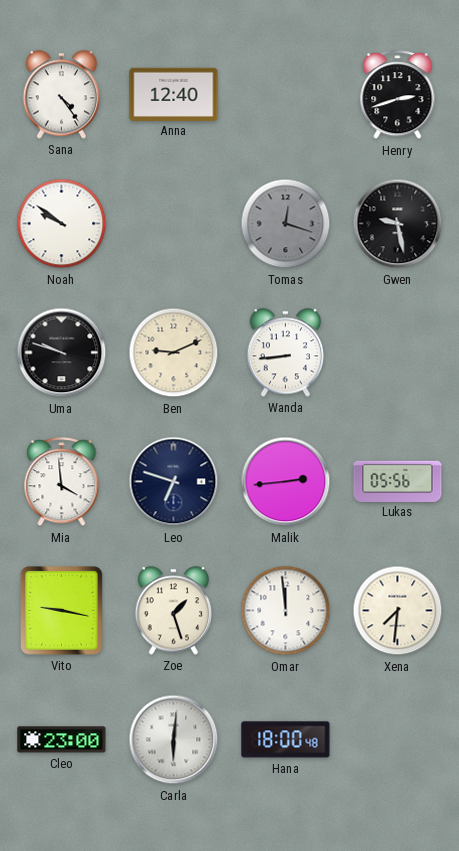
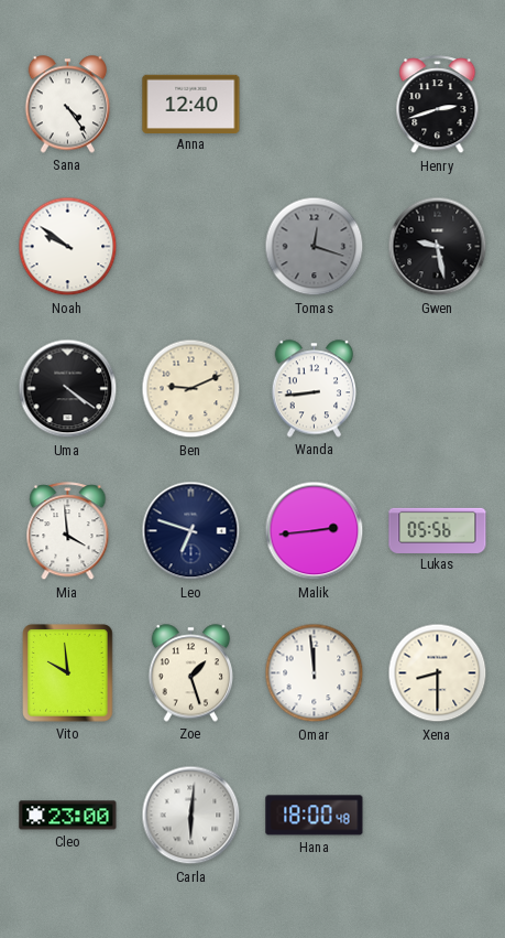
Uma: 9:48 -> 4:21 (68, 389)
Vito: 9:17 -> 9:59 (68, 673)
Xena: 7:31 -> 8:30 (438, 673)
